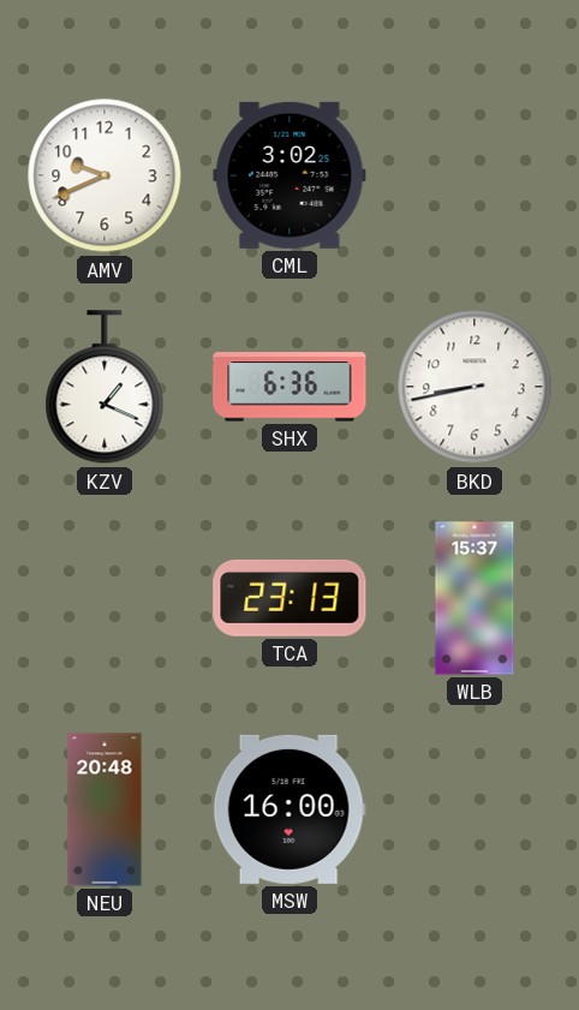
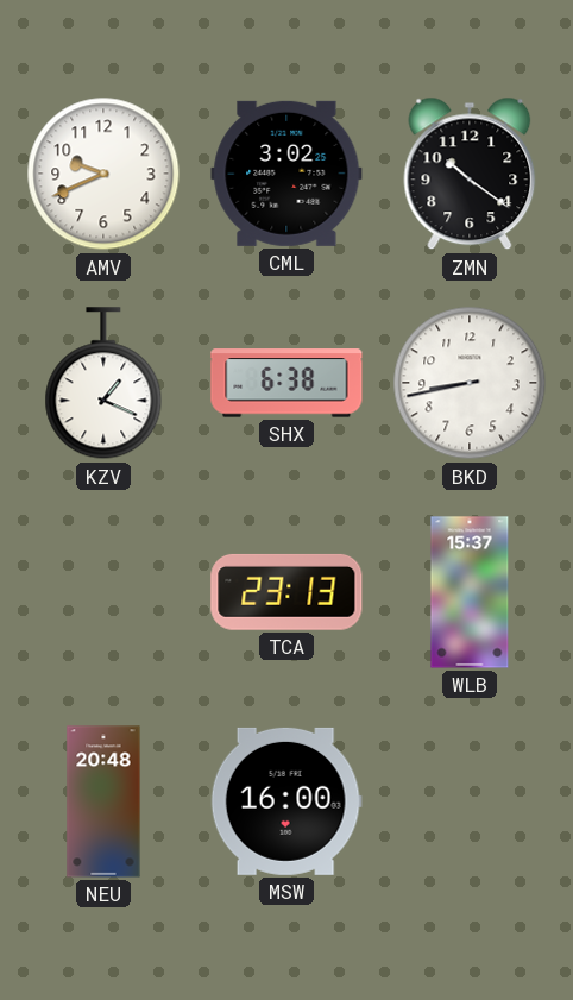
ZMN: none -> 10:21 (470, 174)
SHX: 6:36 -> 6:38 (286, 383)
